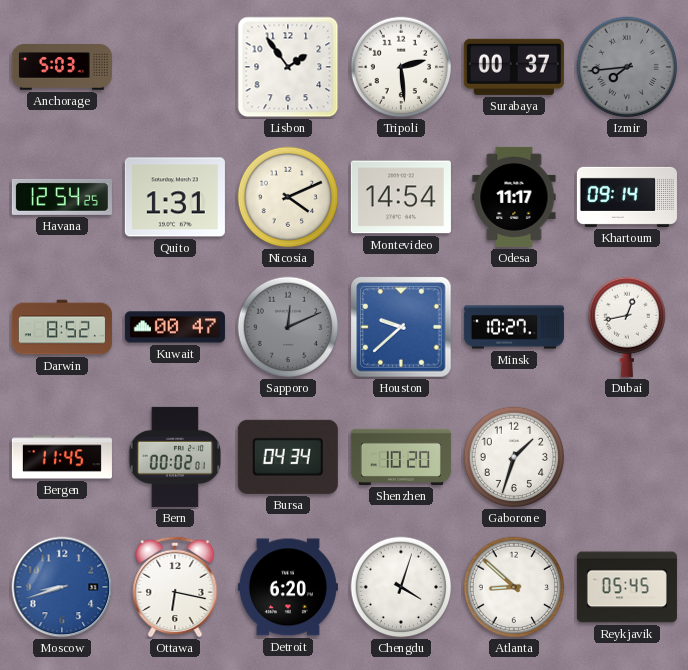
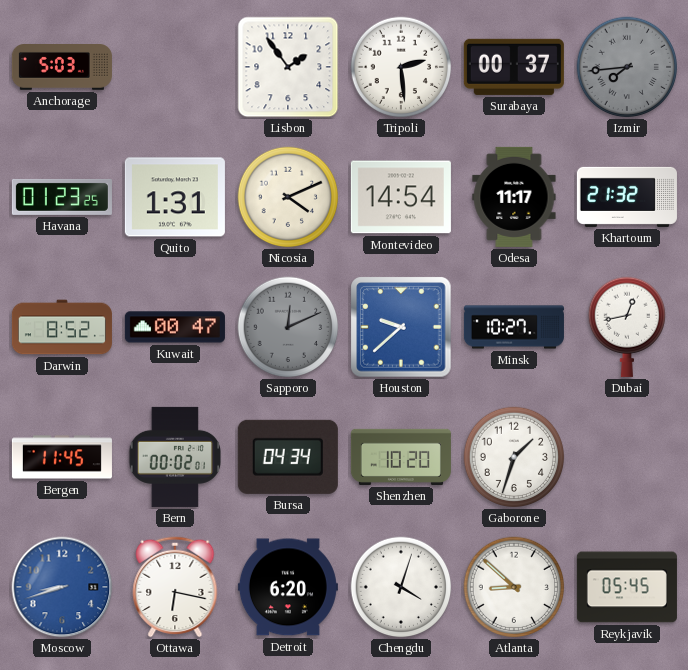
Havana: 12:54 -> 01:23 (62, 197)
Khartoum: 09:14 -> 21:32 (627, 197)
